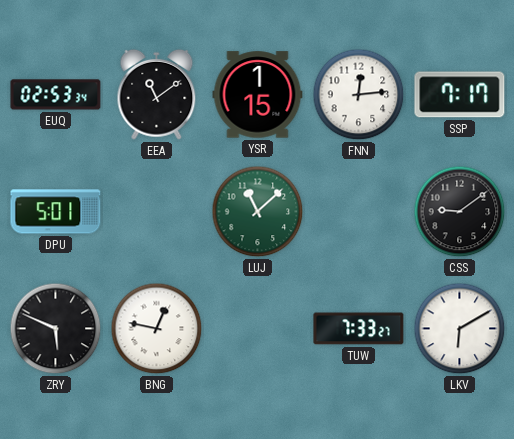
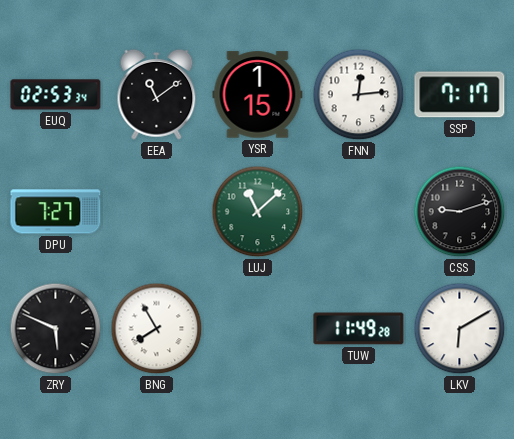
DPU: 5:01 -> 7:27 (56, 212)
CSS: 9:09 -> 9:12 (460, 212)
BNG: 12:47 -> 7:55 (157, 329)
TUW: 7:33 -> 11:49 (359, 329)
